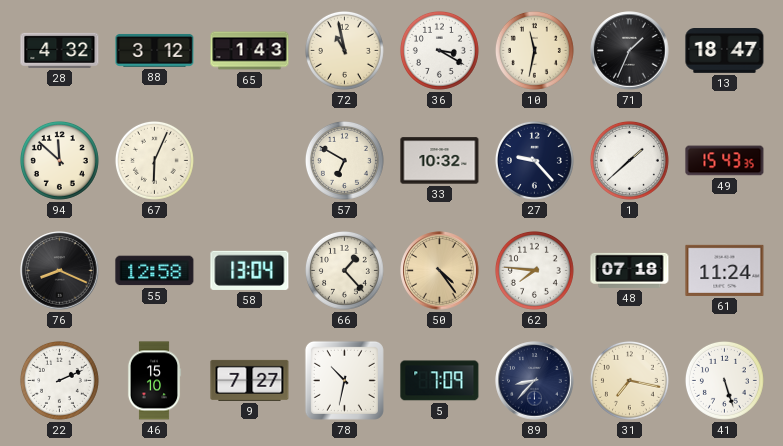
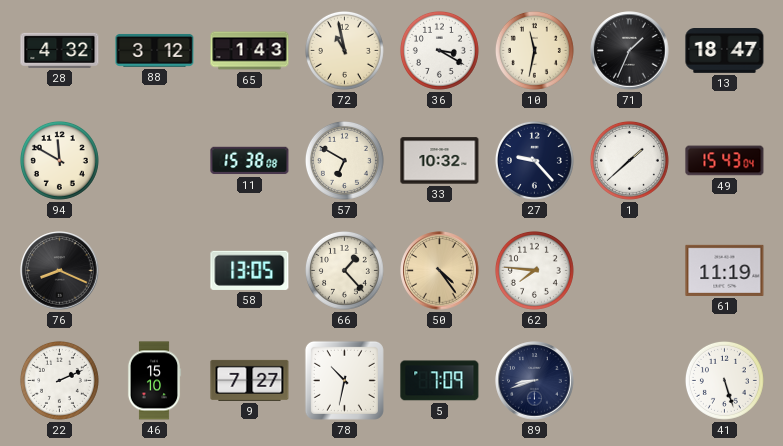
94: 11:52 -> 11:50 (59, 160)
67: 6:04 -> none (154, 160)
11: none -> 15:38 (250, 161)
49: 15:43:35 -> 15:43:04 (725, 161)
55: 12:58 -> none (155, 271)
58: 13:04 -> 13:05 (250, 270)
48: 07:18 -> none (630, 270)
61: 11:24 -> 11:19 (725, 270)
89: 8:37 -> 8:42 (535, 381)
31: 7:17 -> none (629, 380)
